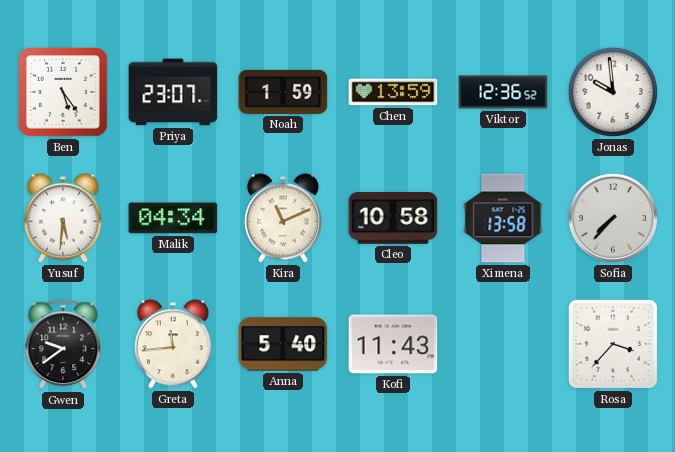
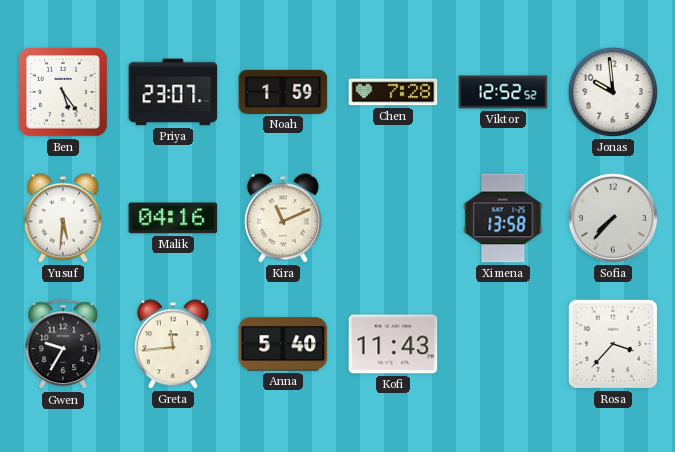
Chen: 13:59 -> 7:28 (393, 92)
Viktor: 12:36 -> 12:52 (503, 92)
Malik: 04:34 -> 04:16 (173, 218)
Cleo: 10:58 -> none (393, 218)
Gwen: 9:39 -> 9:35 (63, 345)
